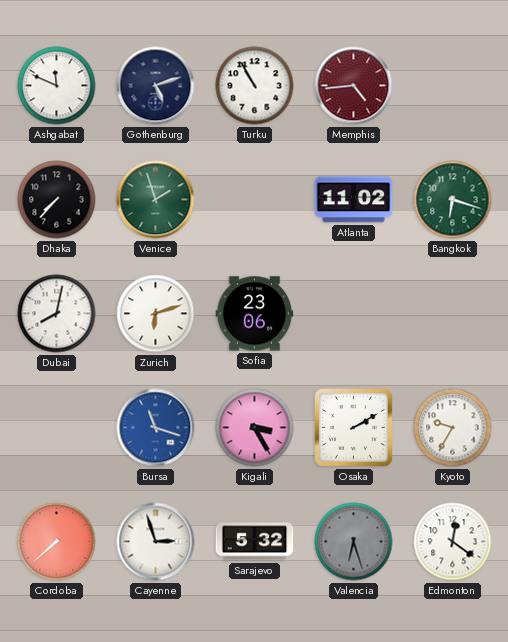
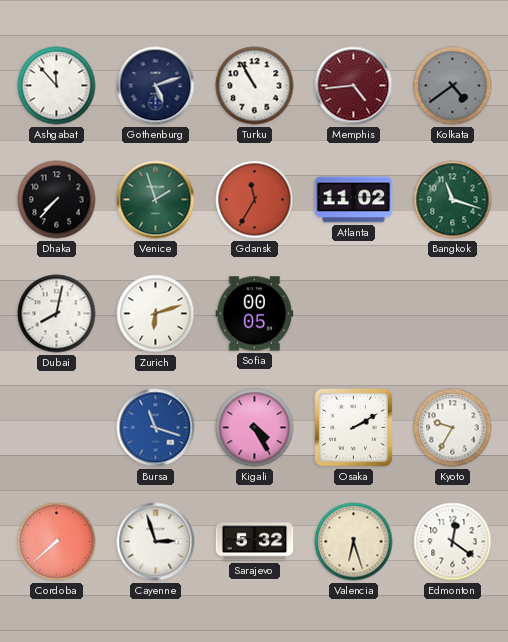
Ashgabat: 11:49 -> 11:53 (57, 86)
Kolkata: none -> 4:39 (453, 86)
Gdansk: none -> 11:35 (255, 200)
Bangkok: 6:18 -> 11:18 (453, 200)
Sofia: 23:06 -> 00:05 (255, 314)
Kigali: 3:25 -> 4:25 (255, 428)
Valencia dial: grey -> cream (354, 542)
